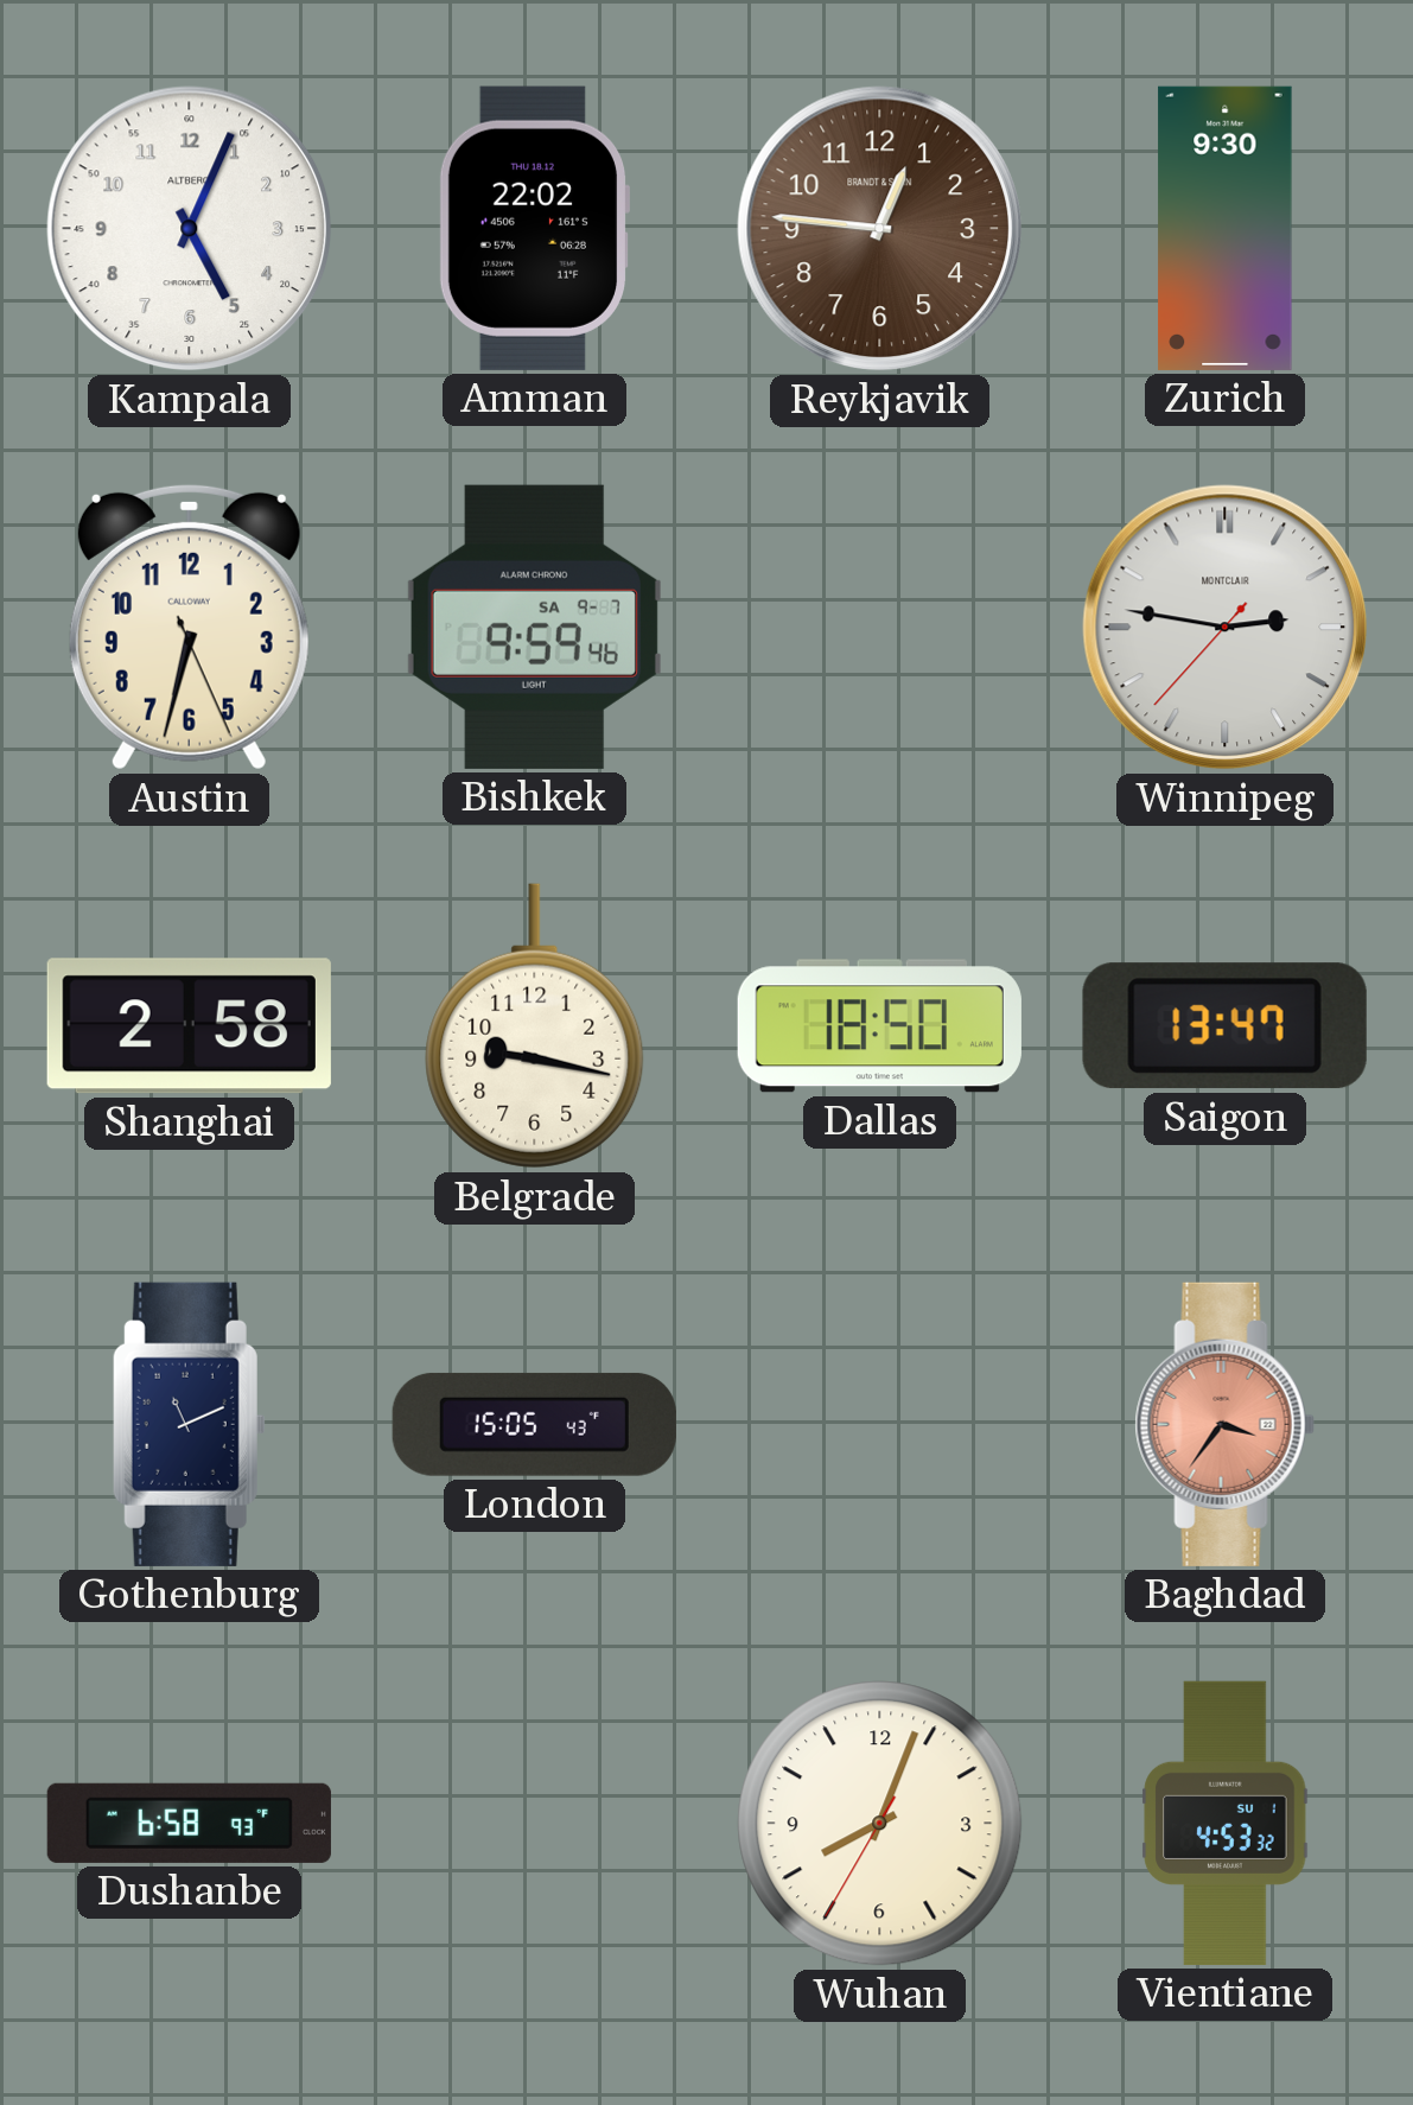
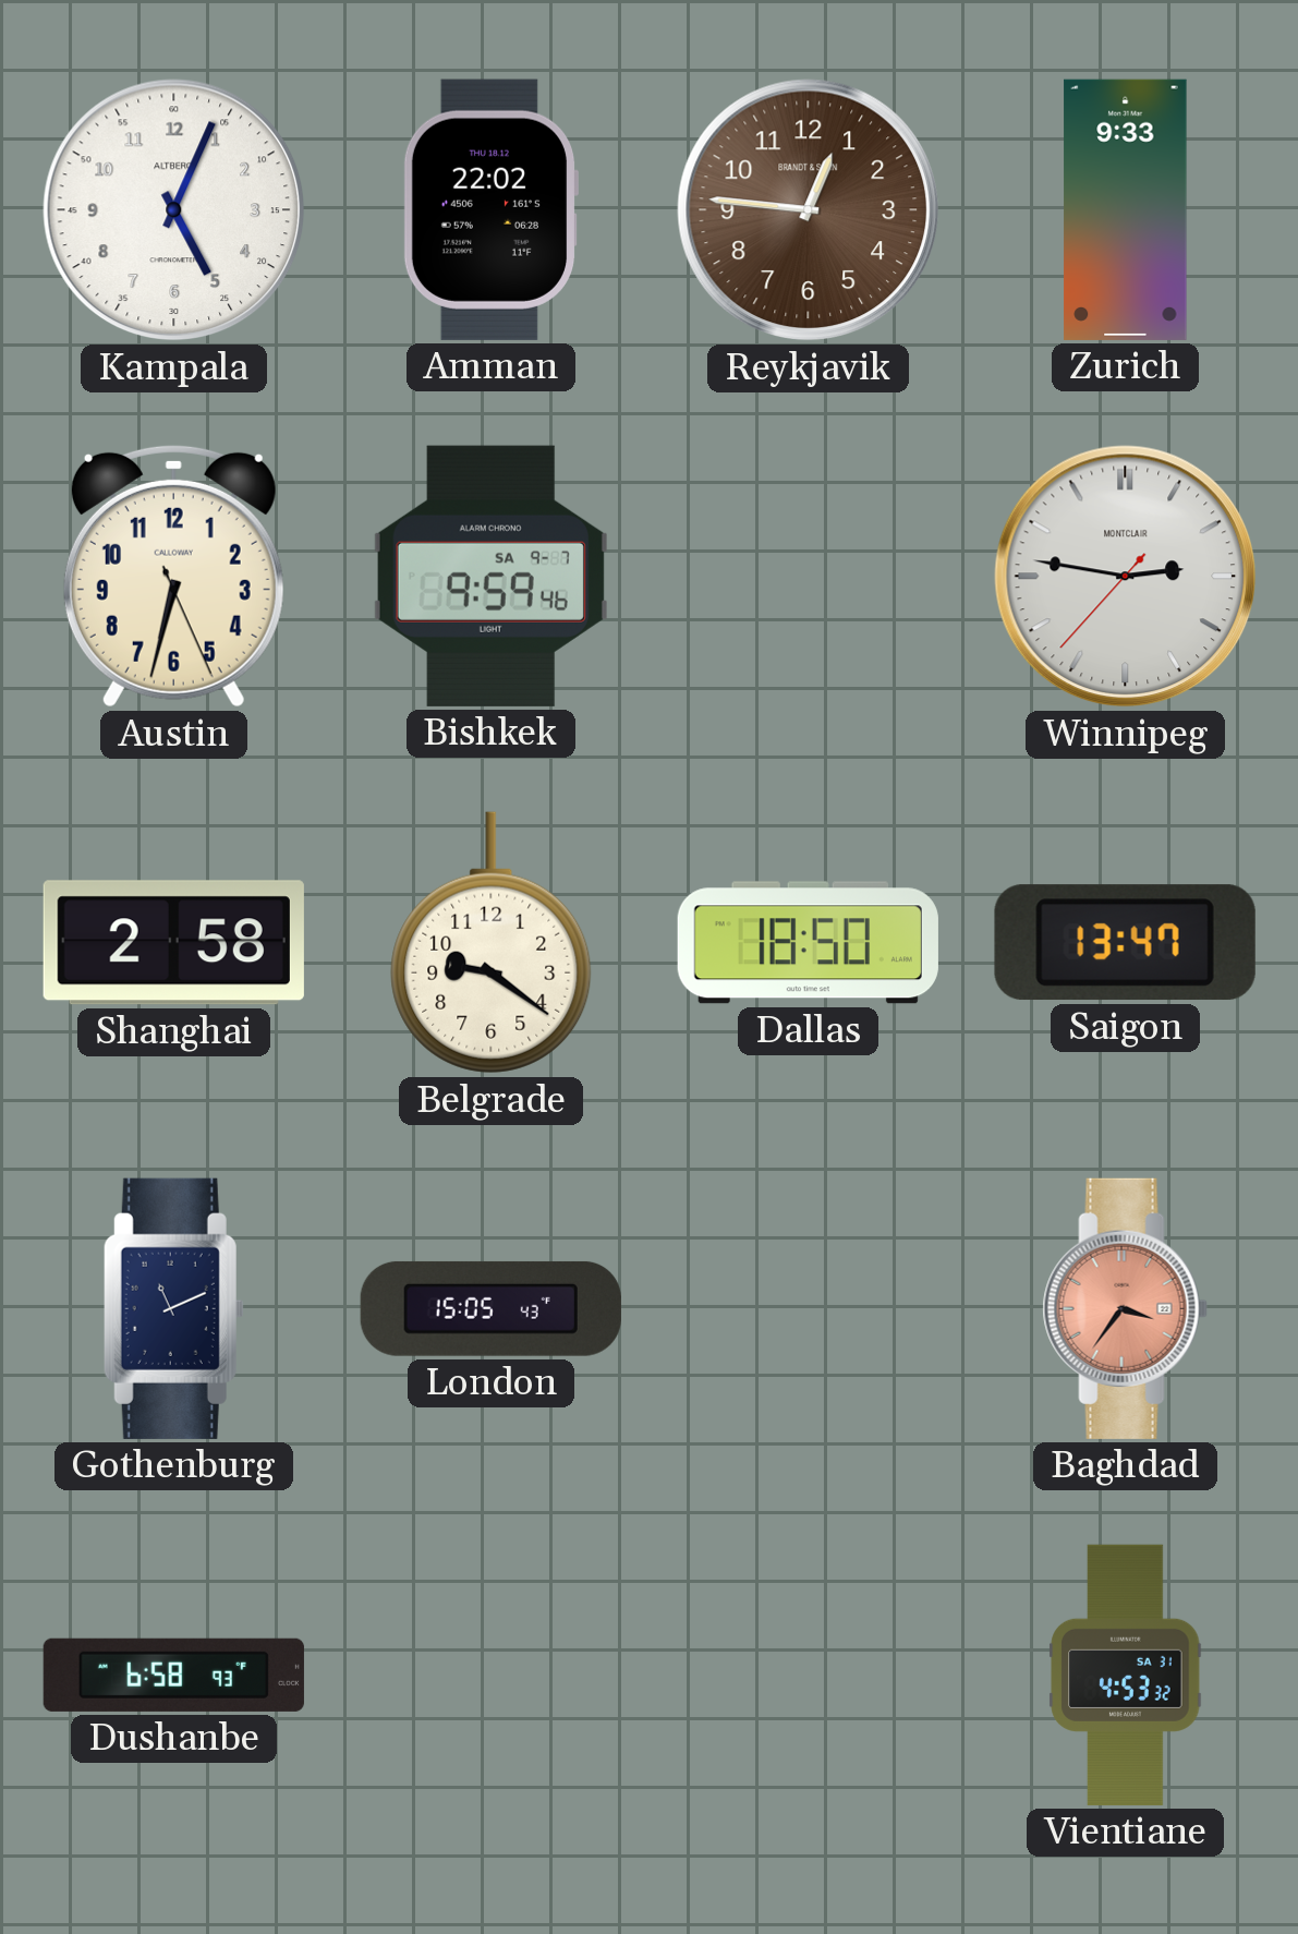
Zurich: 9:30 -> 9:33 (1126, 209)
Belgrade: 9:17 -> 9:21 (492, 943)
Wuhan: 8:03 -> none (880, 1824)
Vientiane date: SU 1 -> SA 31 (1126, 1675)
